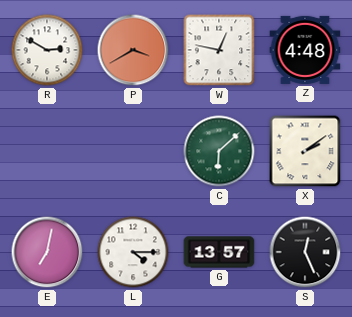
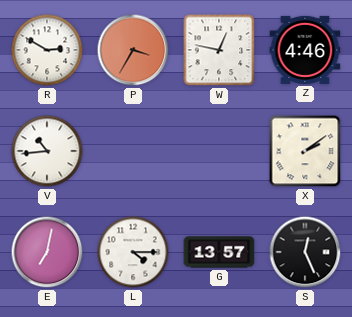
P: 3:40 -> 3:35 (133, 50)
Z: 4:48 -> 4:46 (305, 50)
V: none -> 10:44 (47, 151)
C: 6:08 -> none (219, 151)
